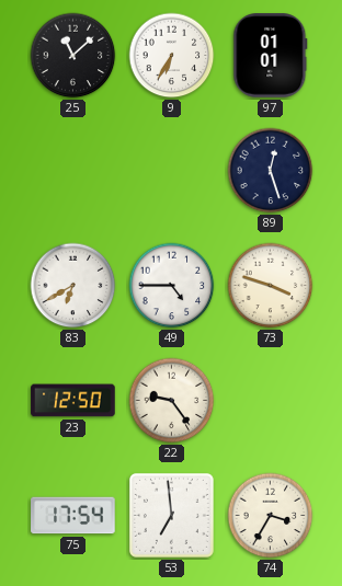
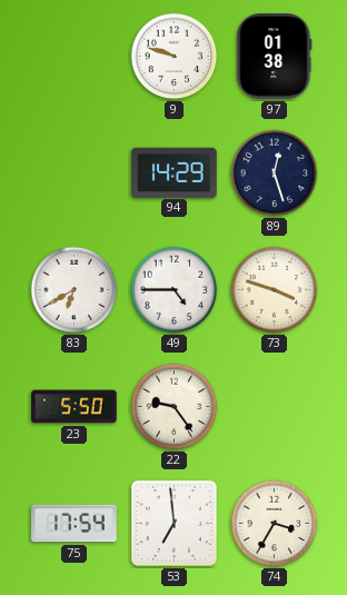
25: 11:08 -> none (73, 56)
9: 6:35 -> 9:48 (175, 57)
97: 01:01 -> 01:38 (275, 57)
94: none -> 14:29 (175, 172)
23: 12:50 -> 5:50 (75, 407)
